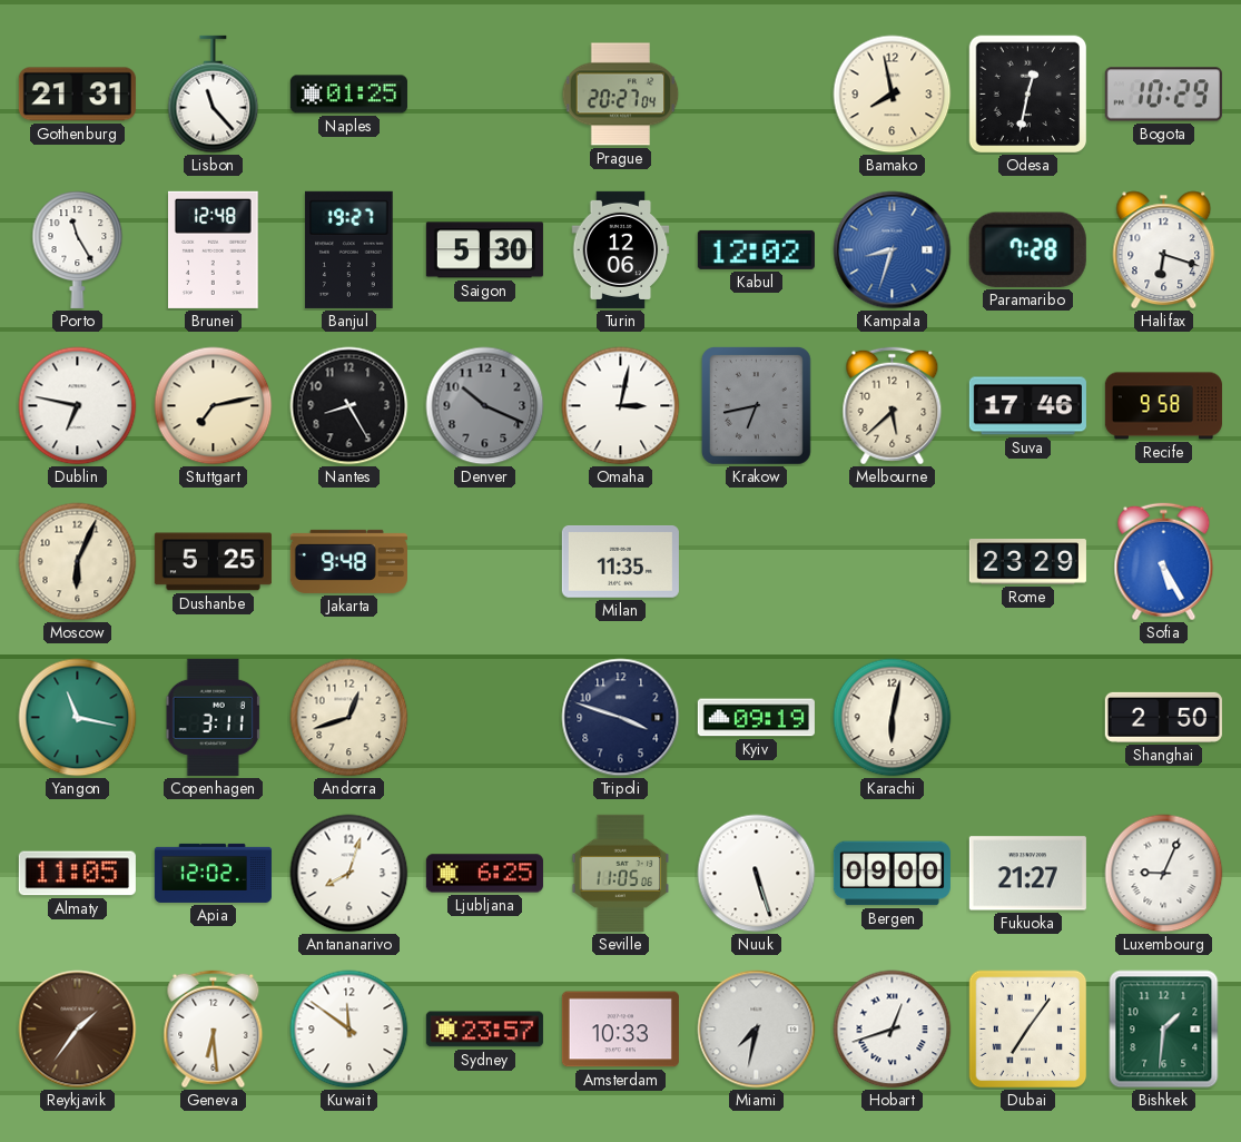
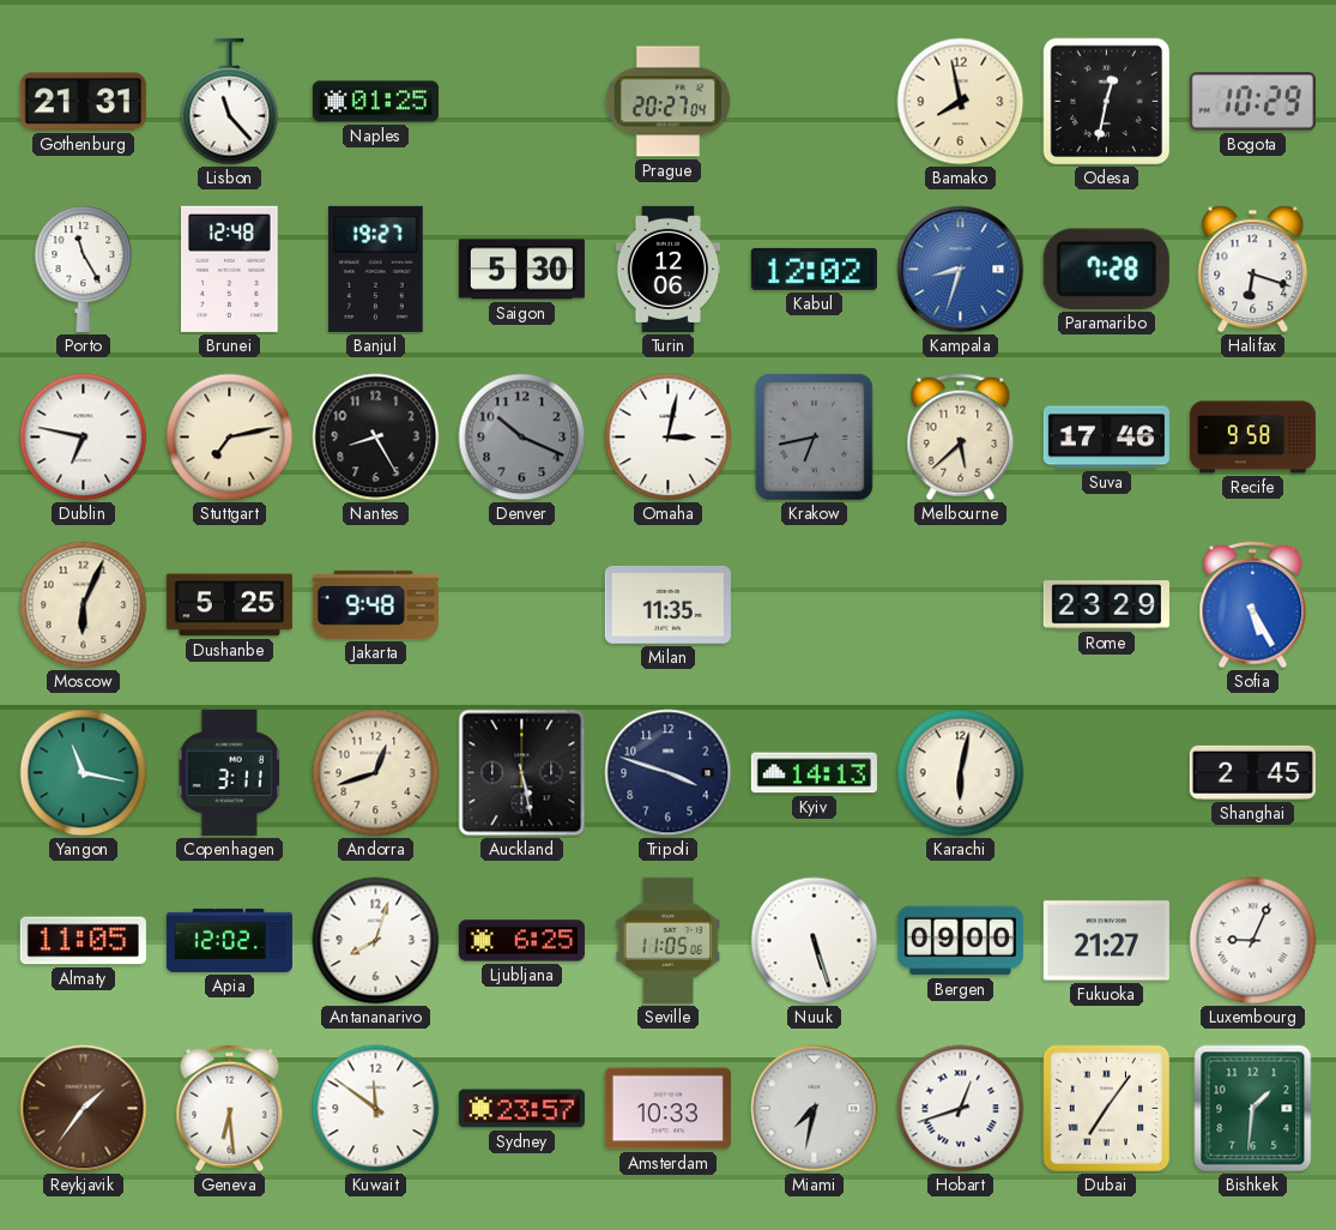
Auckland: none -> 5:28 (522, 773)
Kyiv: 09:19 -> 14:13 (814, 773)
Shanghai: 2:50 -> 2:45 (1252, 772)
